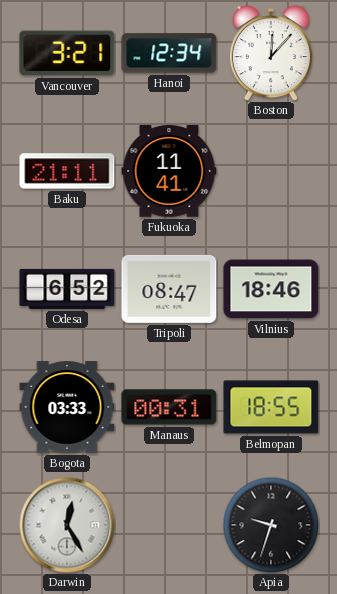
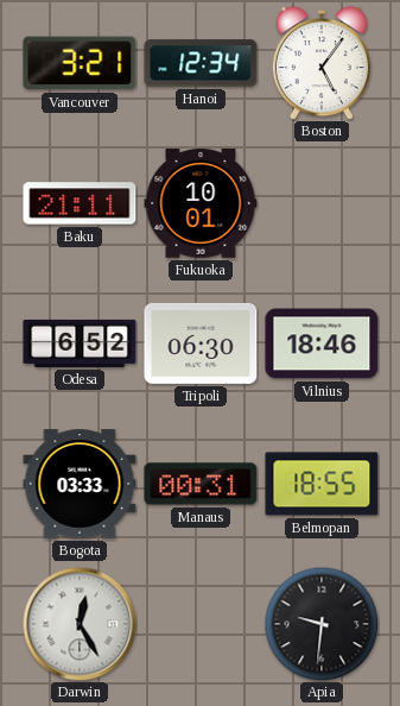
Boston: 12:07 -> 5:06 (322, 63)
Fukuoka: 11:41 -> 10:01 (201, 203)
Tripoli: 08:47 -> 06:30 (201, 343)
Apia: 9:33 -> 9:31 (322, 624)
